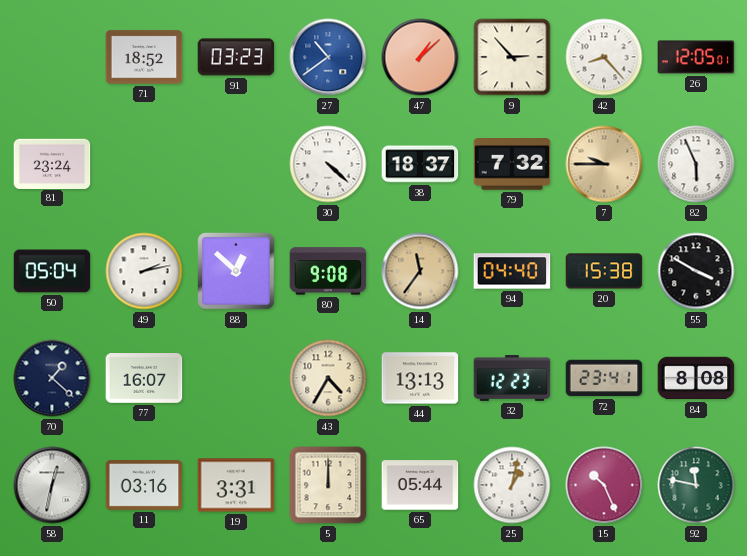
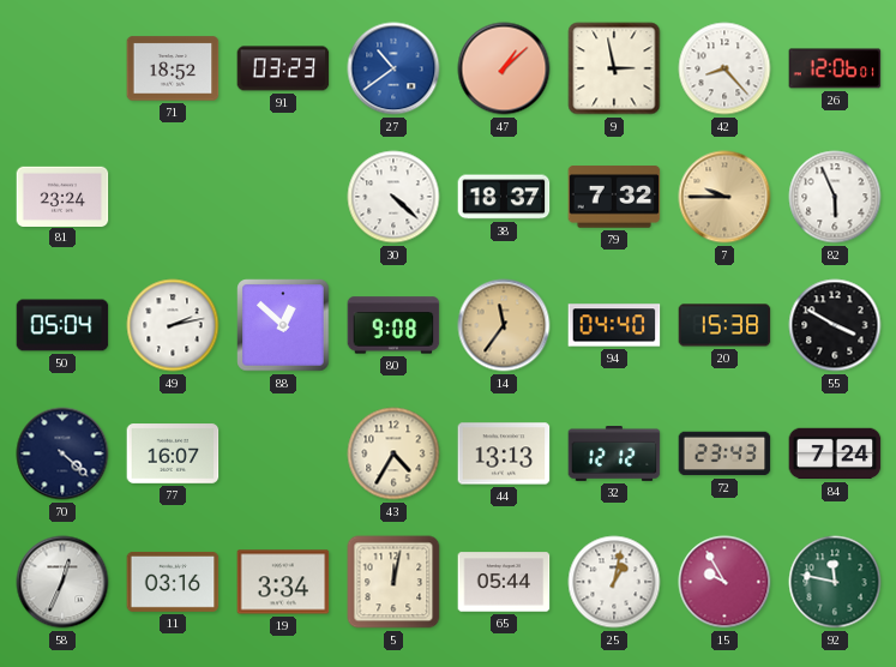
9: 2:53 -> 2:58 (614, 68)
26: 12:05 -> 12:06 (835, 68)
70: 1:22 -> 4:22 (62, 453)
32: 12:23 -> 12:12 (614, 455)
72: 23:41 -> 23:43 (724, 453)
84: 8:08 -> 7:24 (835, 453)
58: 12:32 -> 12:34 (62, 582)
19: 3:31 -> 3:34 (283, 582)
5: 12:00 -> 12:02 (393, 582)
15: 10:26 -> 9:55 (724, 582)
